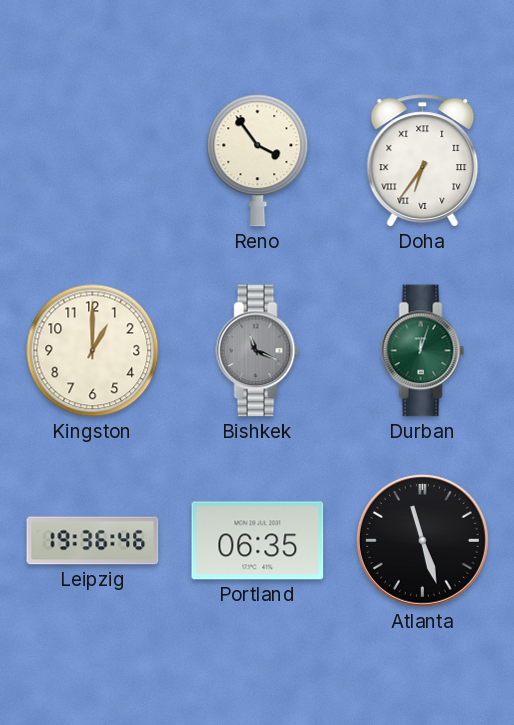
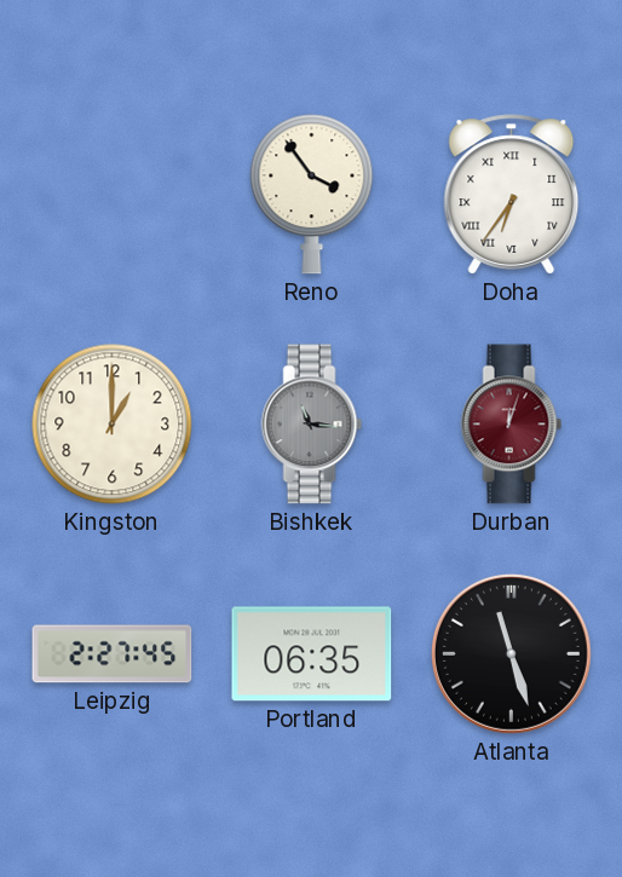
Bishkek: 11:19 -> 11:16 (312, 425)
Durban dial: green -> burgundy (512, 425)
Leipzig: 19:36 -> 2:27 (113, 654)
